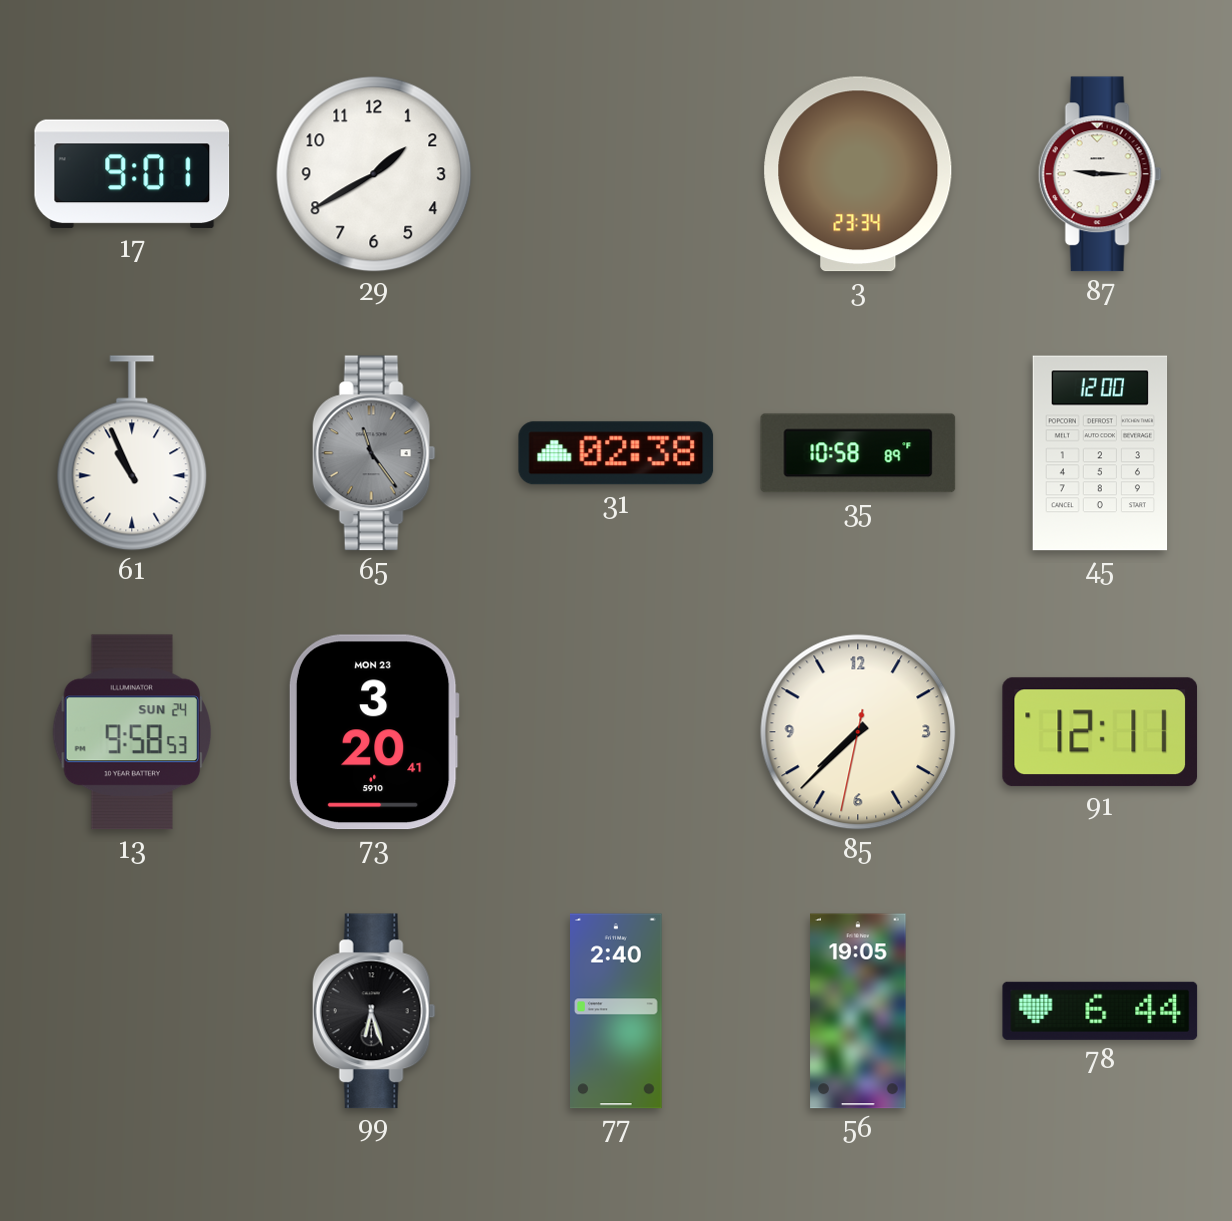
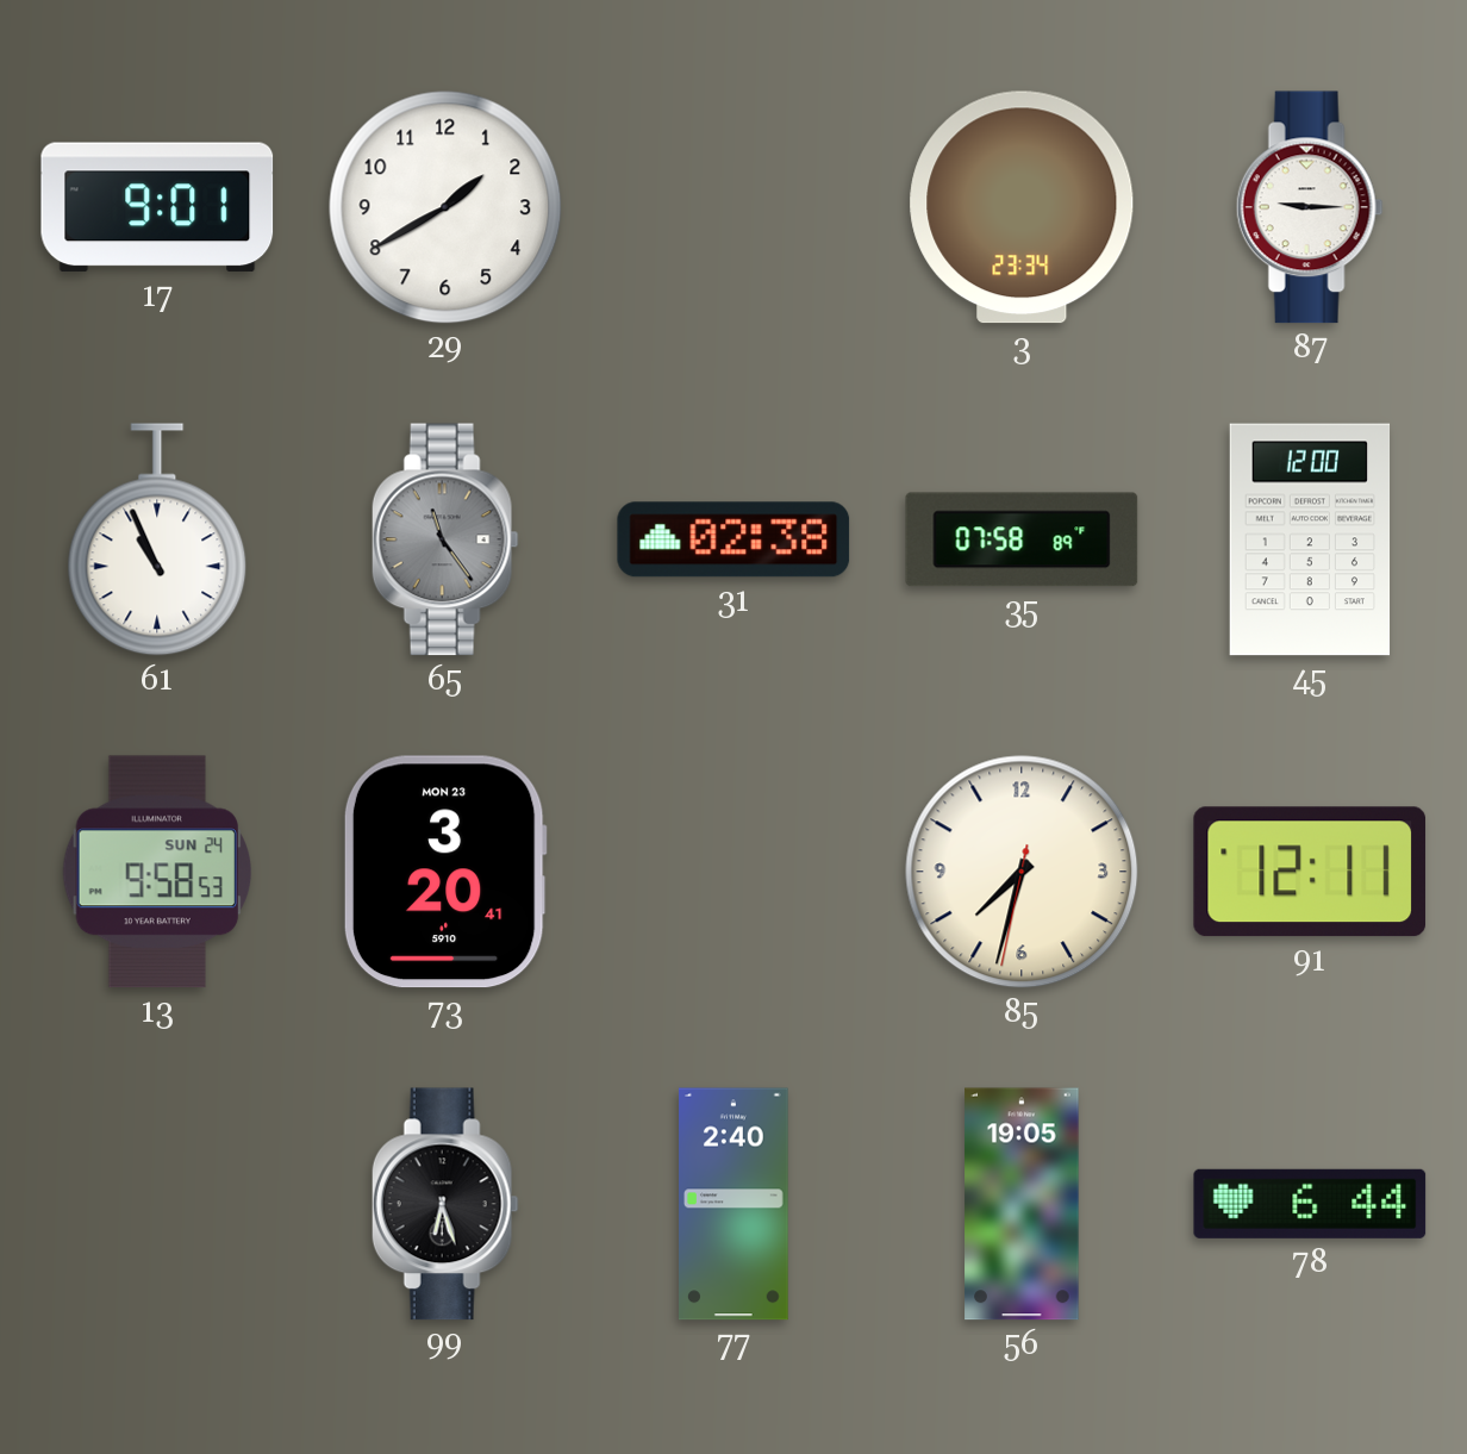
35: 10:58 -> 07:58 (1022, 539)
85: 7:37 -> 7:32 (1022, 872)
